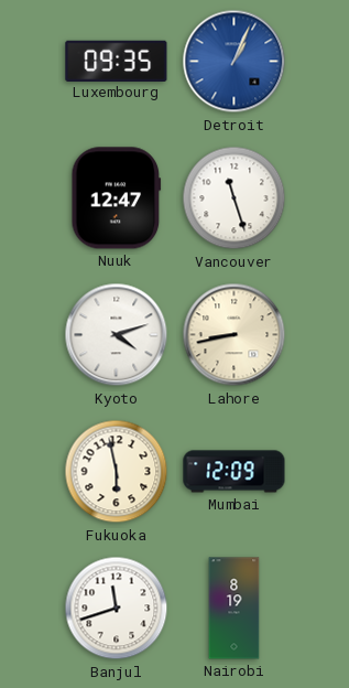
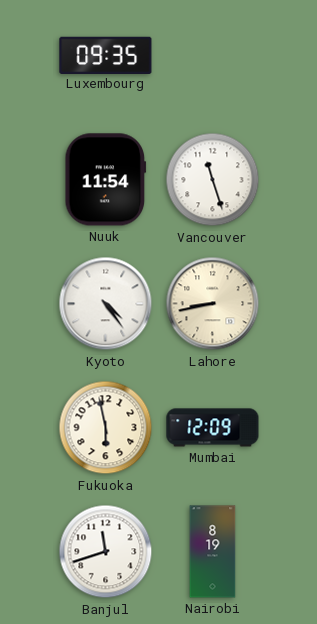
Detroit: 1:04 -> none (235, 62)
Nuuk: 12:47 -> 11:54 (106, 180)
Kyoto: 4:12 -> 4:24 (106, 304)
